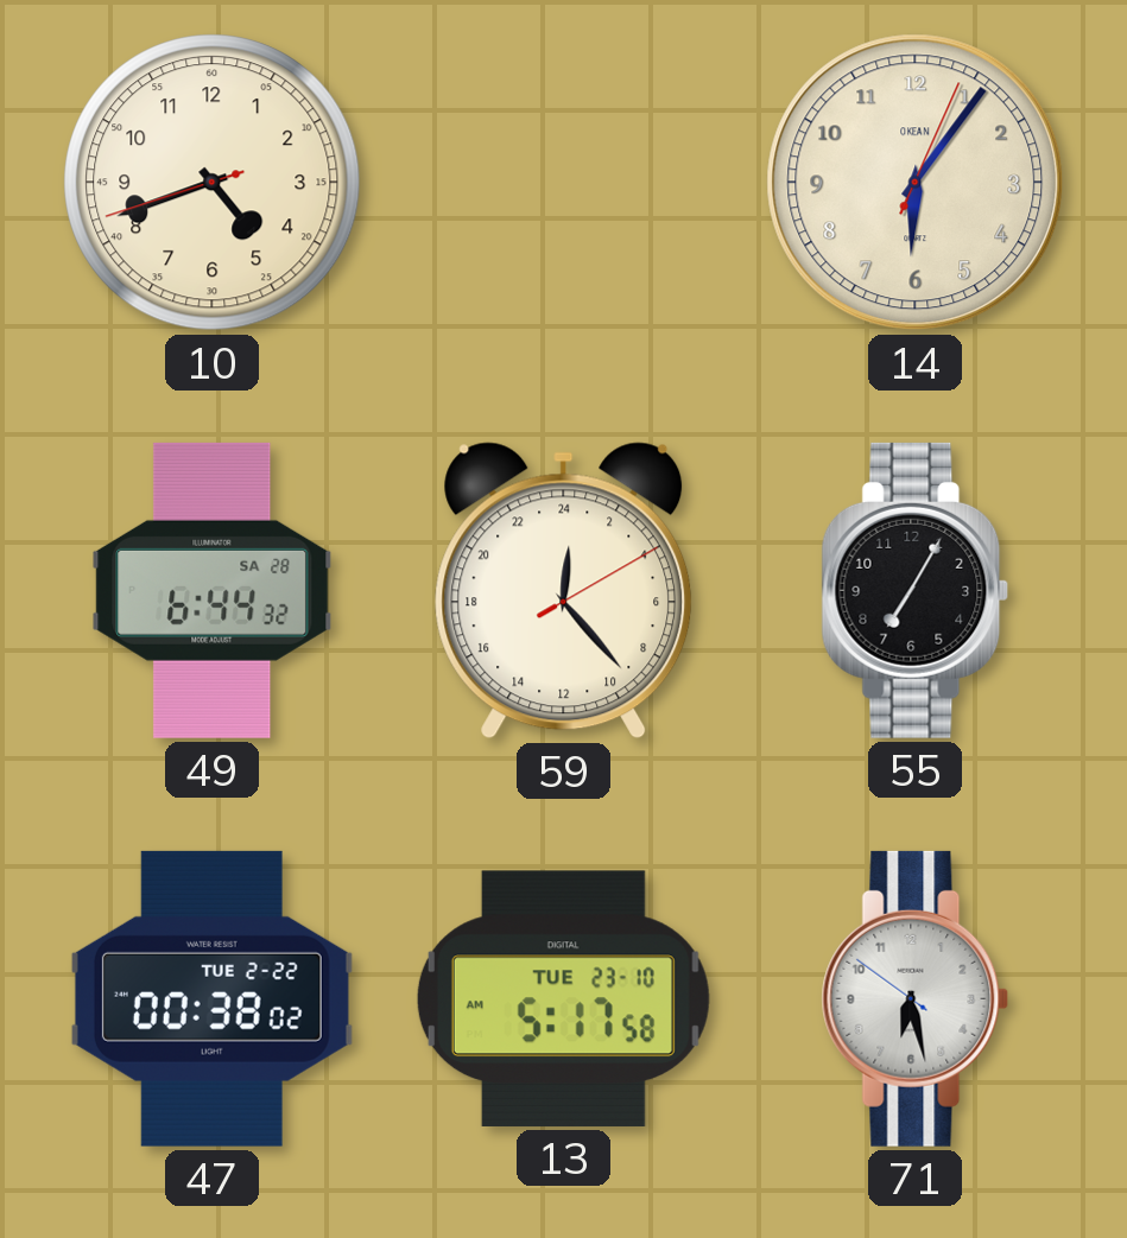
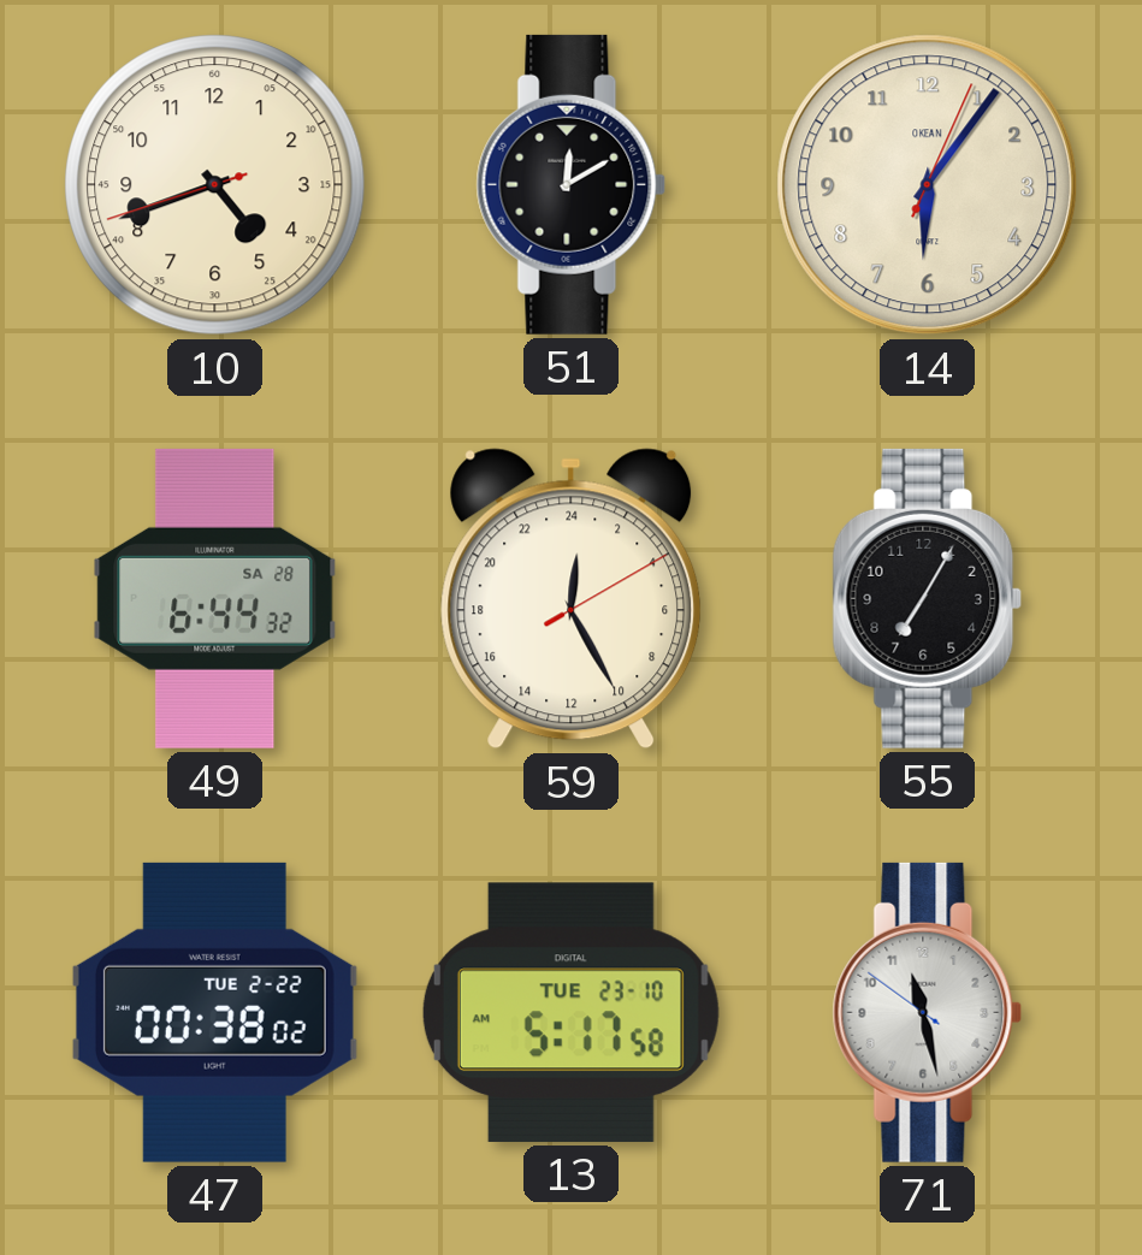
51: none -> 12:10 (572, 184)
59: 0:23 -> 0:25 (572, 599)
71: 6:27 -> 11:27 (928, 1012)
